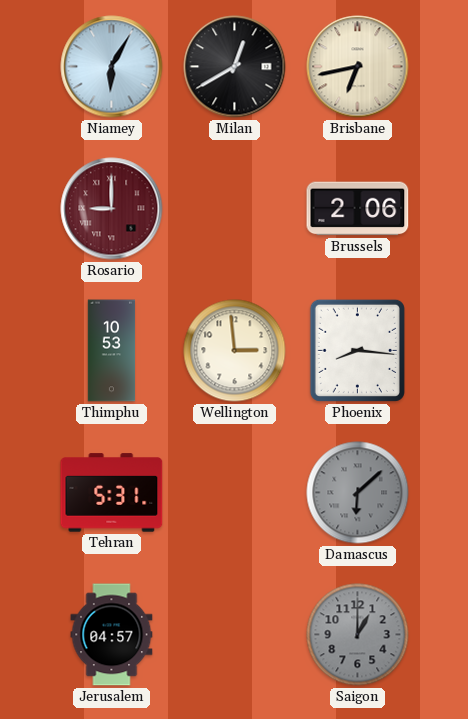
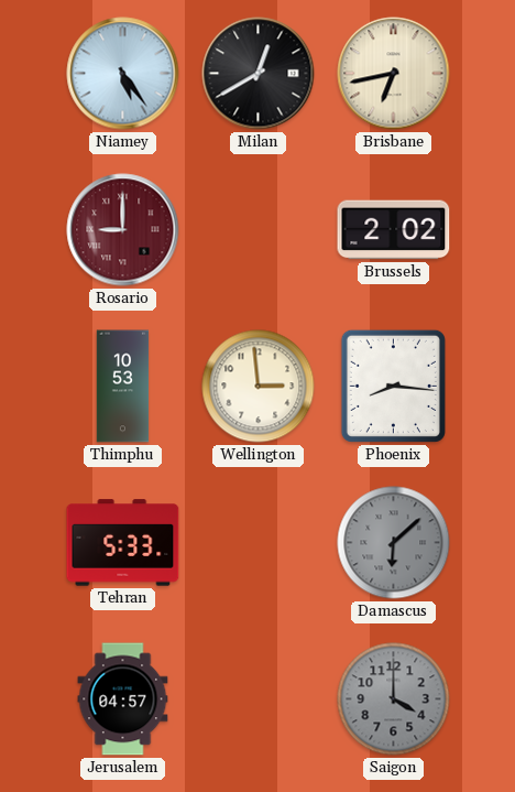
Niamey: 6:05 -> 5:24 (123, 74)
Brussels: 2:06 -> 2:02 (394, 230)
Tehran: 5:31 -> 5:33 (123, 543)
Saigon: 1:00 -> 4:00 (394, 699)
